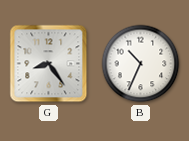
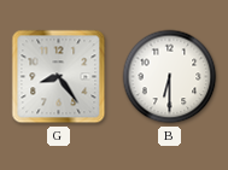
B: 10:34 -> 6:30 (170, 77)
